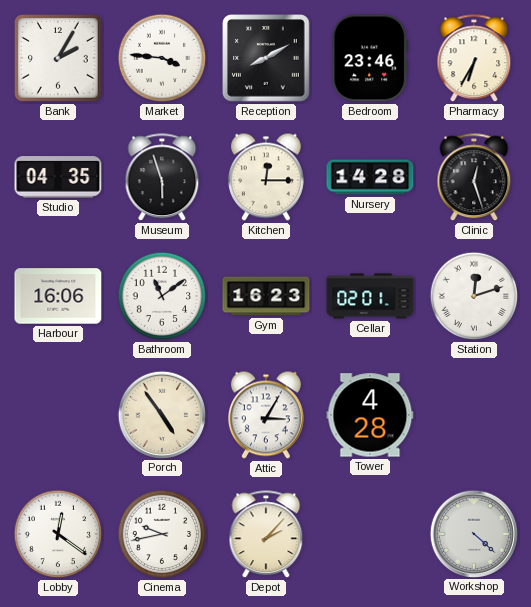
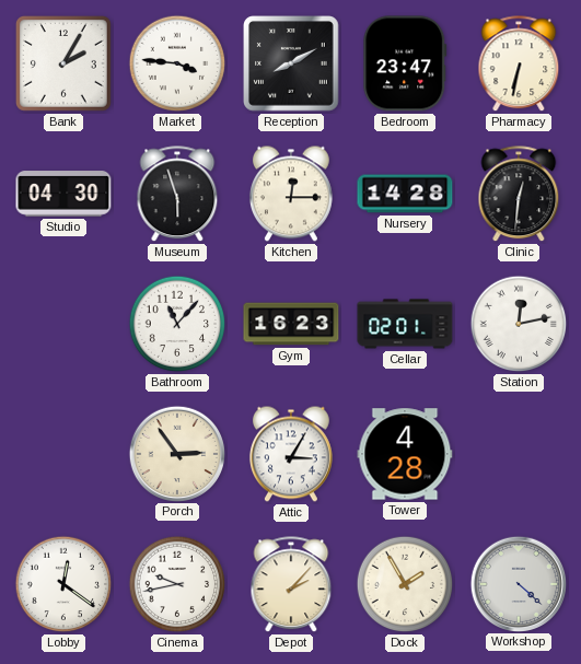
Bedroom: 23:46 -> 23:47 (405, 63)
Pharmacy: 6:35 -> 6:32 (519, 65)
Studio: 04:35 -> 04:30 (63, 194)
Clinic: 12:27 -> 12:31 (519, 195)
Harbour: 16:06 -> none (58, 296)
Bathroom: 11:09 -> 11:07 (177, 324)
Station: 12:12 -> 12:13 (519, 324)
Porch: 4:54 -> 2:54 (176, 453)
Dock: none -> 1:55 (405, 584)
